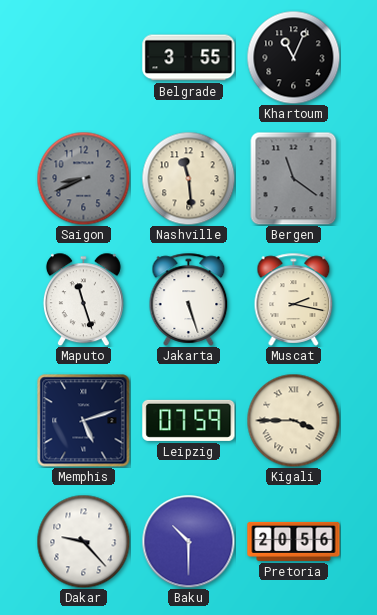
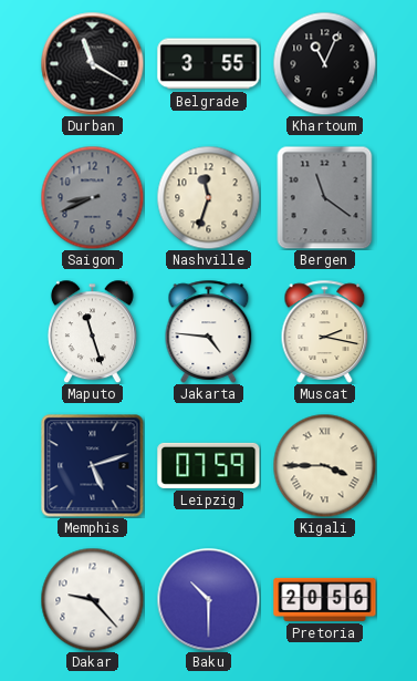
Durban: none -> 11:20 (92, 63)
Nashville: 11:29 -> 11:33 (208, 197)
Jakarta: 5:27 -> 4:46 (209, 331)
